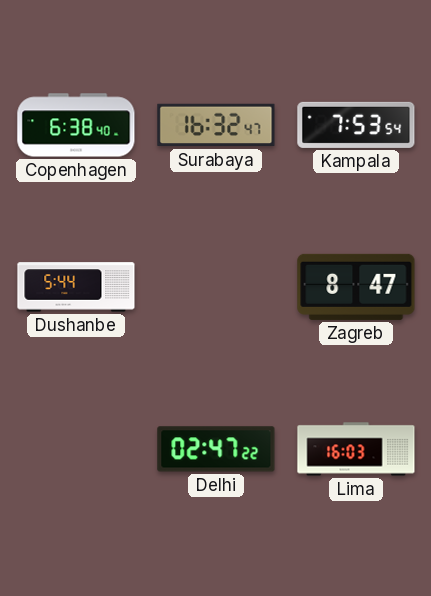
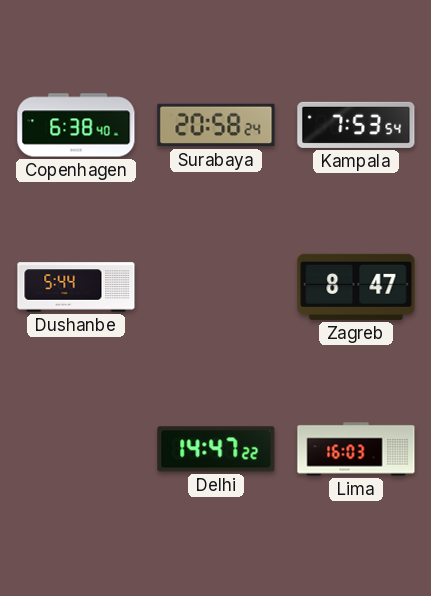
Surabaya: 16:32 -> 20:58 (216, 125)
Delhi: 02:47 -> 14:47 (216, 449)
